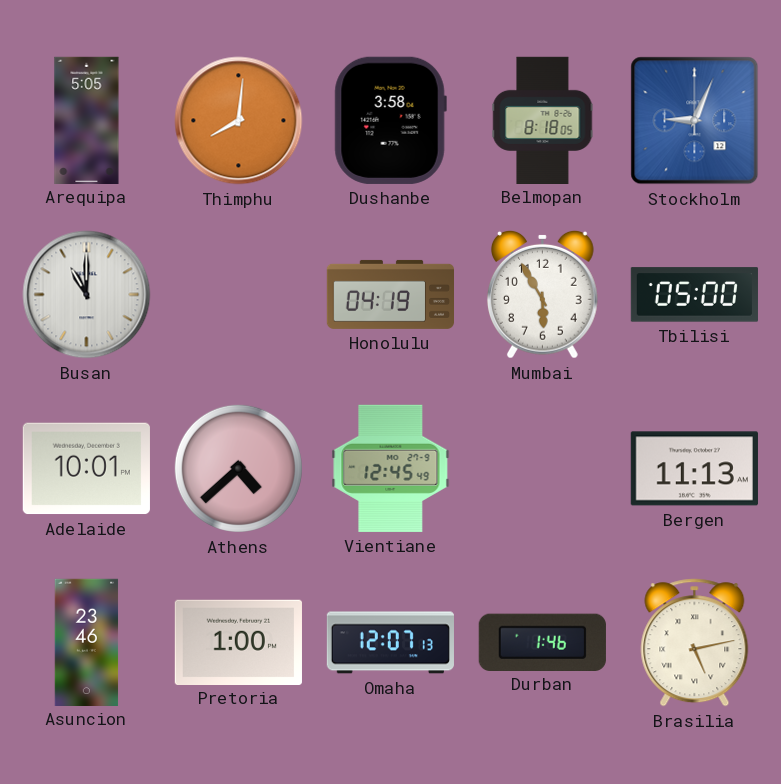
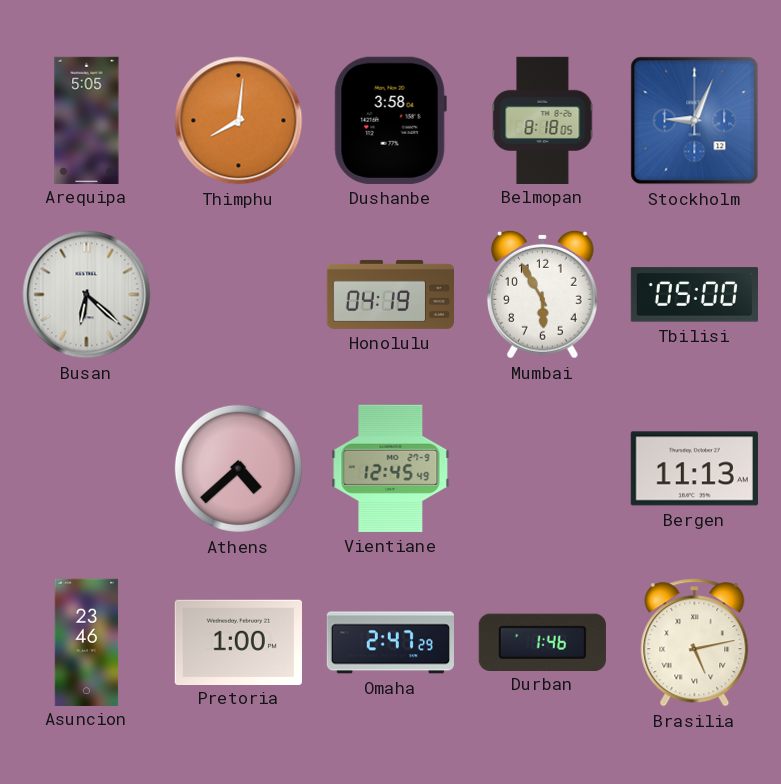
Busan: 11:00 -> 6:22 (87, 295)
Adelaide: 10:01 -> none (86, 469)
Omaha: 12:07 -> 2:47 (390, 643)
